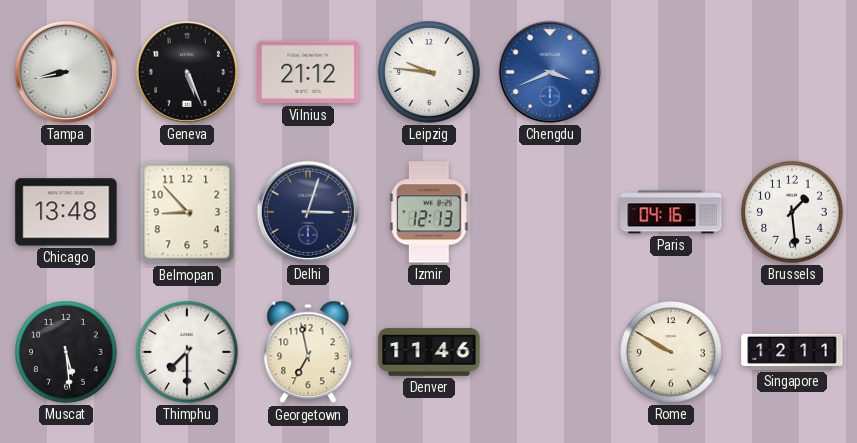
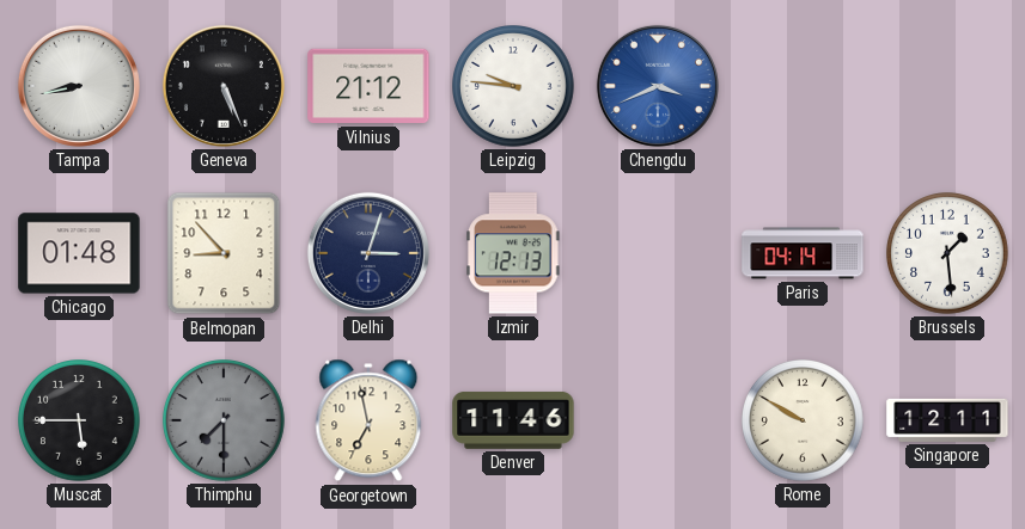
Chicago: 13:48 -> 01:48 (79, 253)
Paris: 04:16 -> 04:14 (803, 253)
Muscat: 5:29 -> 5:45 (80, 422)
Thimphu dial: white -> grey (225, 422)
